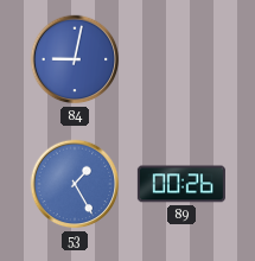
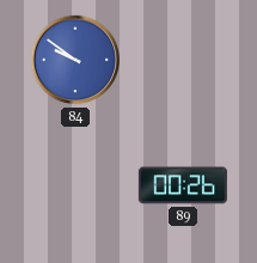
84: 9:02 -> 9:51 (75, 60)
53: 1:25 -> none (75, 184)
